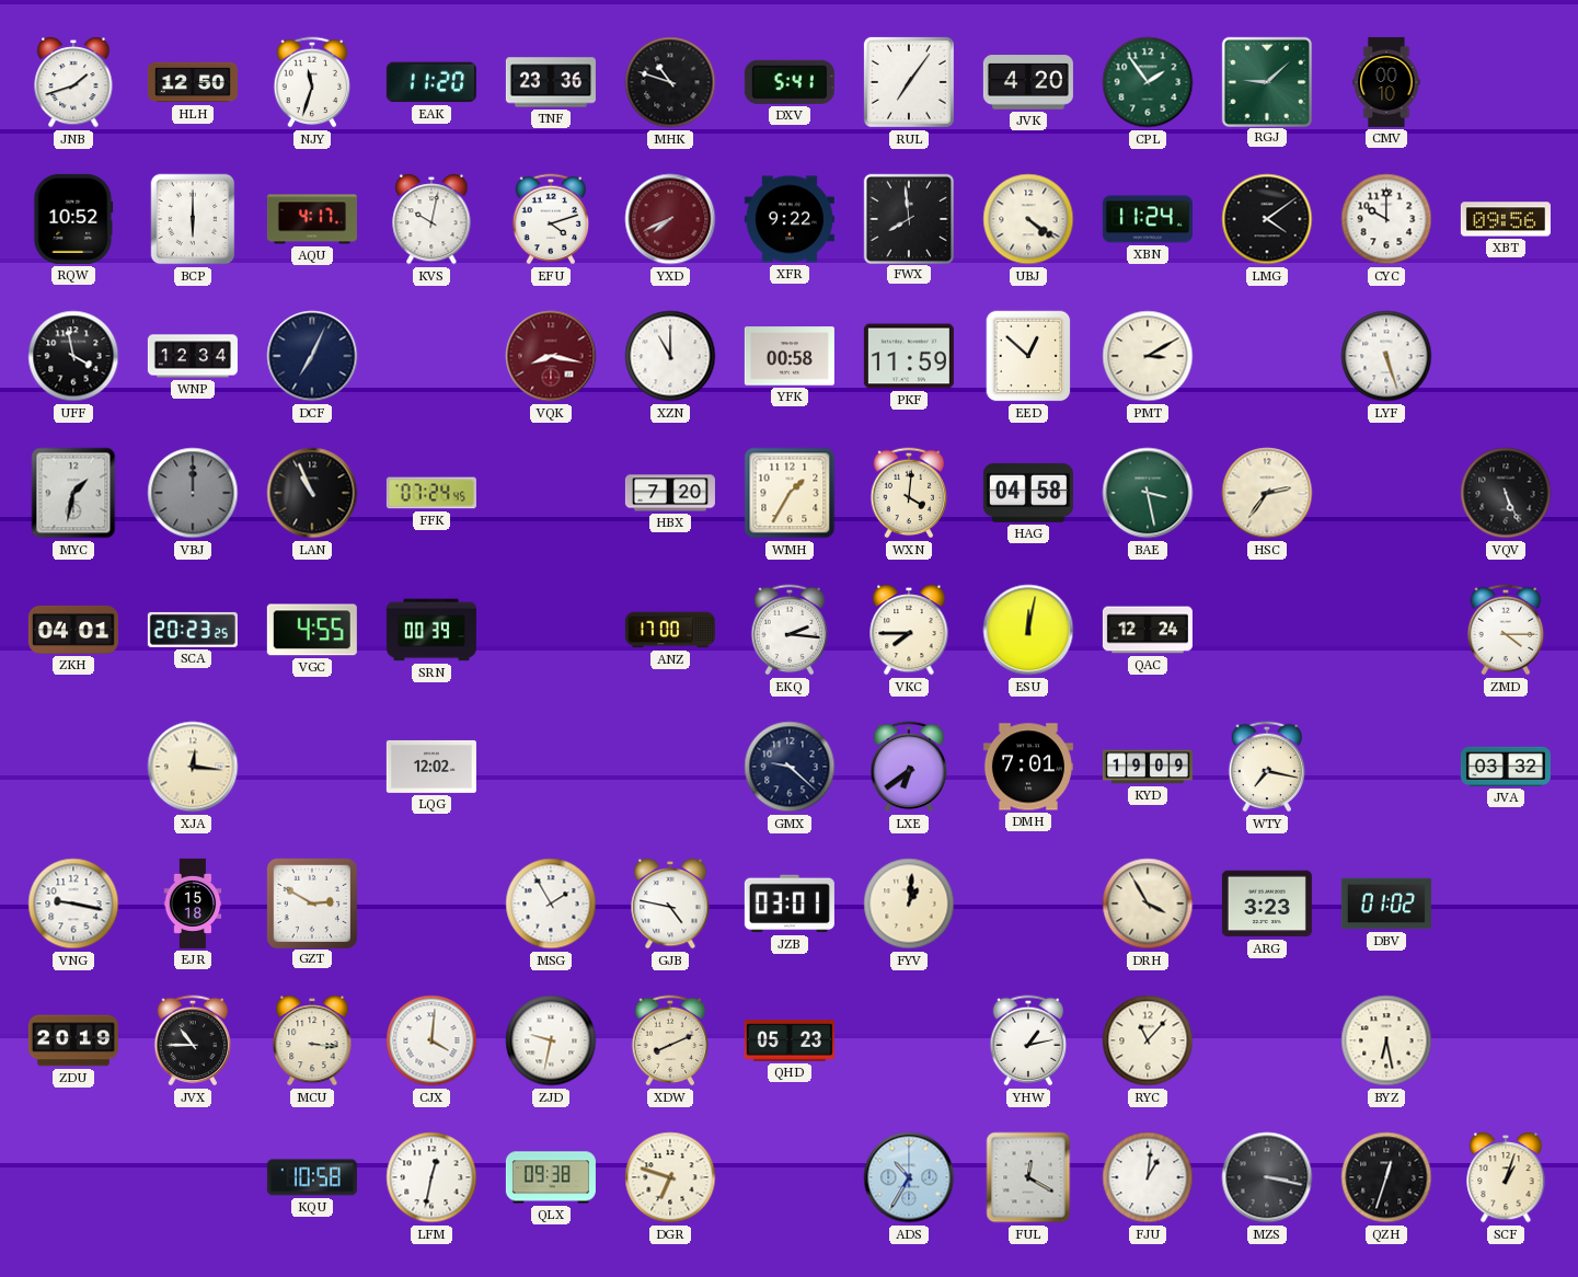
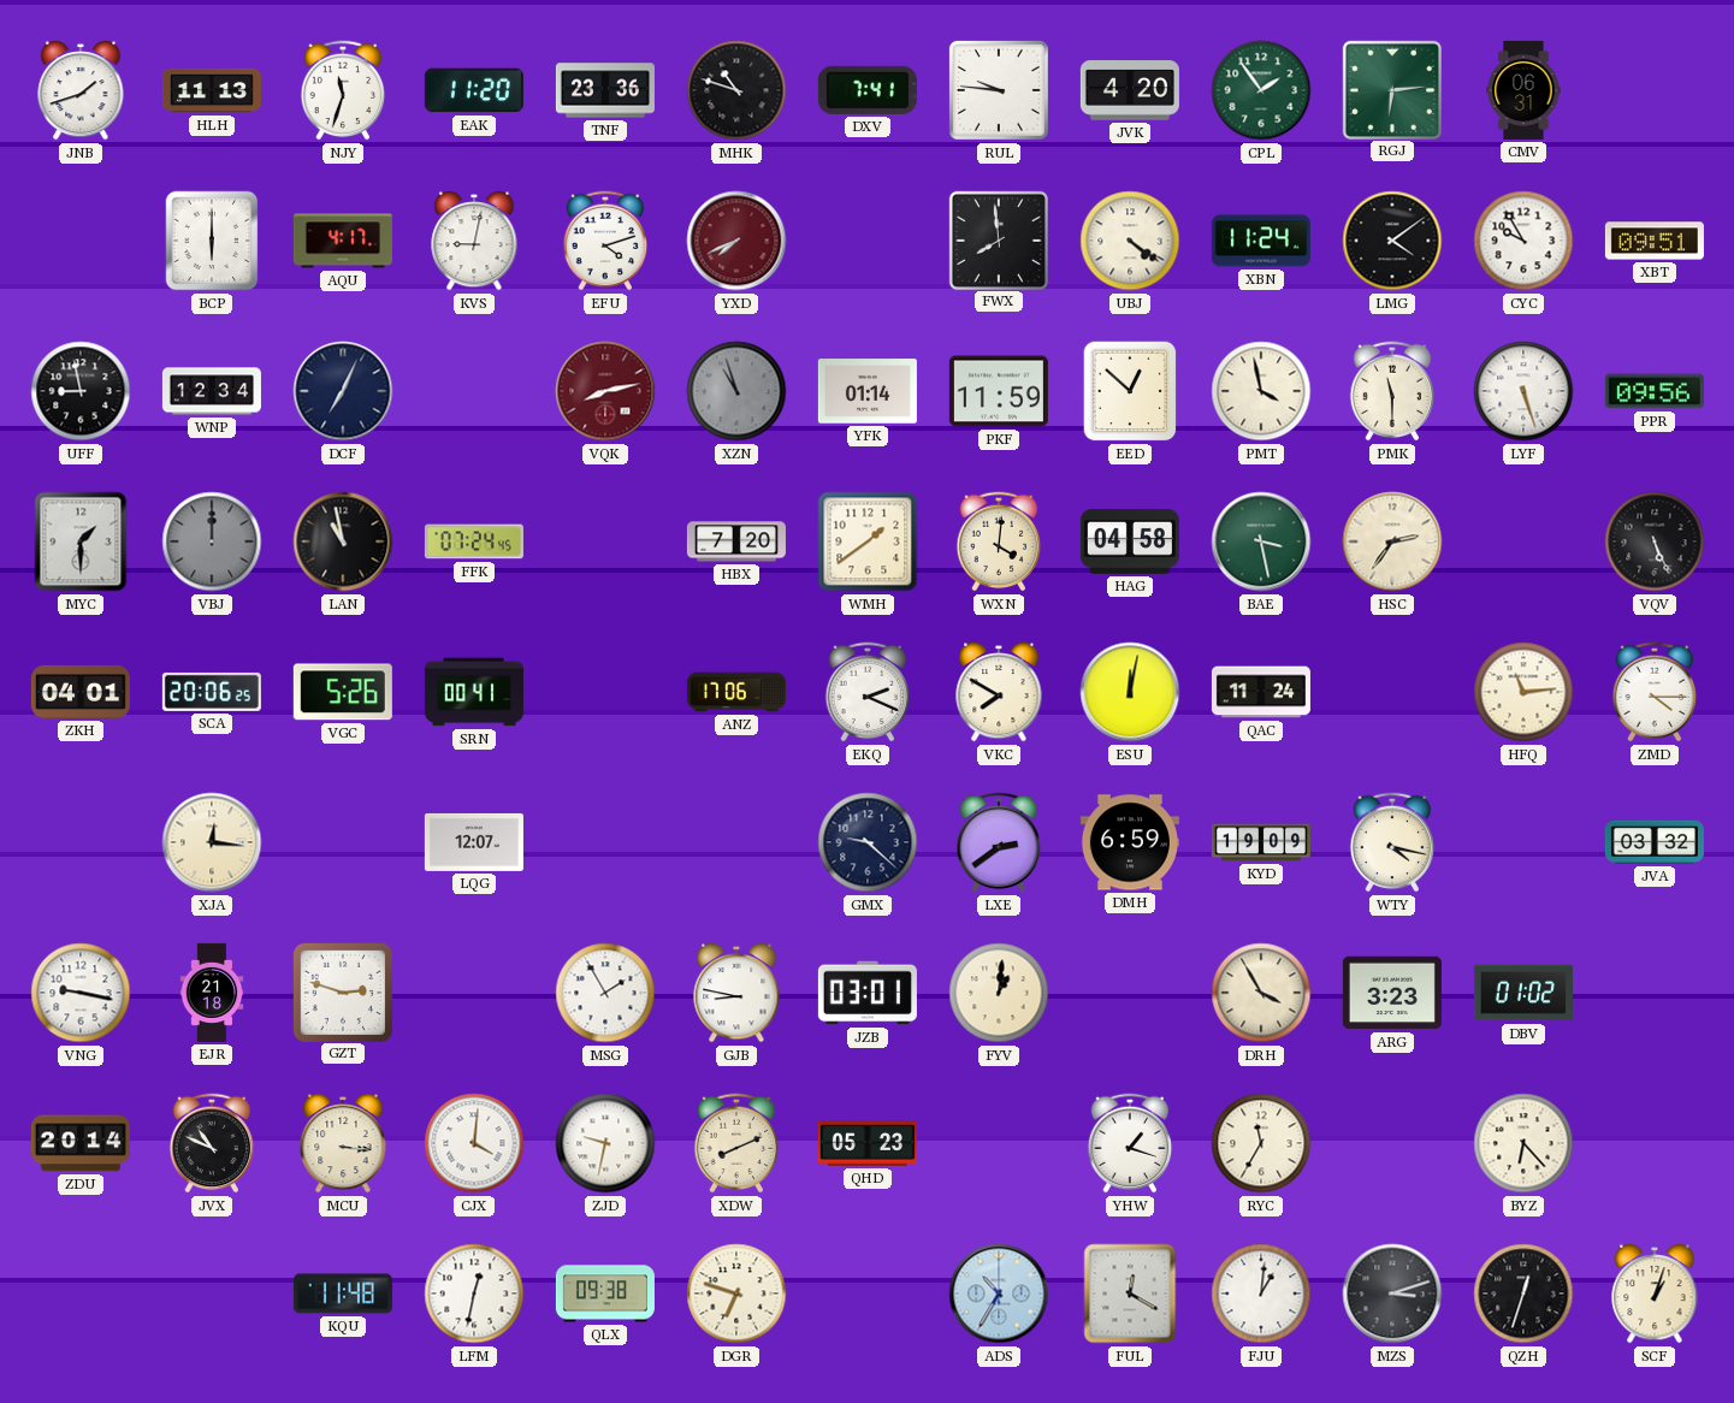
HLH: 12:50 -> 11:13 (212, 90)
DXV: 5:41 -> 7:41 (868, 90)
RUL: 7:06 -> 9:46 (999, 90)
RGJ: 9:08 -> 6:14 (1391, 89)
CMV: 00:10 -> 06:31 (1523, 90)
RQW: 10:52 -> none (73, 219)
KVS: 10:02 -> 9:02 (474, 242)
XFR: 9:22 -> none (790, 219)
CYC: 10:00 -> 9:55 (1523, 241)
XBT: 09:56 -> 09:51 (1655, 241)
UFF: 3:58 -> 8:58 (81, 391)
VQK: 8:17 -> 8:13 (605, 391)
XZN: 11:00 -> 10:57 (736, 391)
XZN dial: white -> grey (736, 391)
YFK: 00:58 -> 01:14 (868, 391)
PMT: 3:10 -> 3:58 (1261, 391)
PMK: none -> 11:30 (1392, 391)
PPR: none -> 09:56 (1655, 391)
MYC: 1:32 -> 1:30 (81, 541)
LAN: 10:56 -> 10:58 (343, 541)
WMH: 1:35 -> 1:39 (868, 541)
SCA: 20:23 -> 20:06 (212, 692)
VGC: 4:55 -> 5:26 (343, 692)
SRN: 00:39 -> 00:41 (474, 692)
ANZ: 17:00 -> 17:06 (736, 692)
EKQ: 2:16 -> 2:19 (868, 692)
VKC: 7:45 -> 7:50 (999, 693)
QAC: 12:24 -> 11:24 (1261, 692)
HFQ: none -> 11:14 (1523, 692)
LQG: 12:02 -> 12:07 (474, 842)
LXE: 6:39 -> 2:39 (999, 842)
DMH: 7:01 -> 6:59 (1130, 842)
WTY: 7:17 -> 4:17 (1392, 842)
EJR: 15:18 -> 21:18 (212, 993)
GZT: 2:50 -> 2:48 (342, 991)
GJB: 4:47 -> 8:47 (736, 994)
ZDU: 20:19 -> 20:14 (81, 1143)
JVX: 10:45 -> 10:49 (212, 1143)
YHW: 1:13 -> 1:18 (1130, 1143)
RYC: 11:07 -> 11:35 (1261, 1143)
BYZ: 6:28 -> 6:23 (1523, 1143)
KQU: 10:58 -> 11:48 (343, 1294)
MZS: 3:17 -> 3:12 (1392, 1294)
